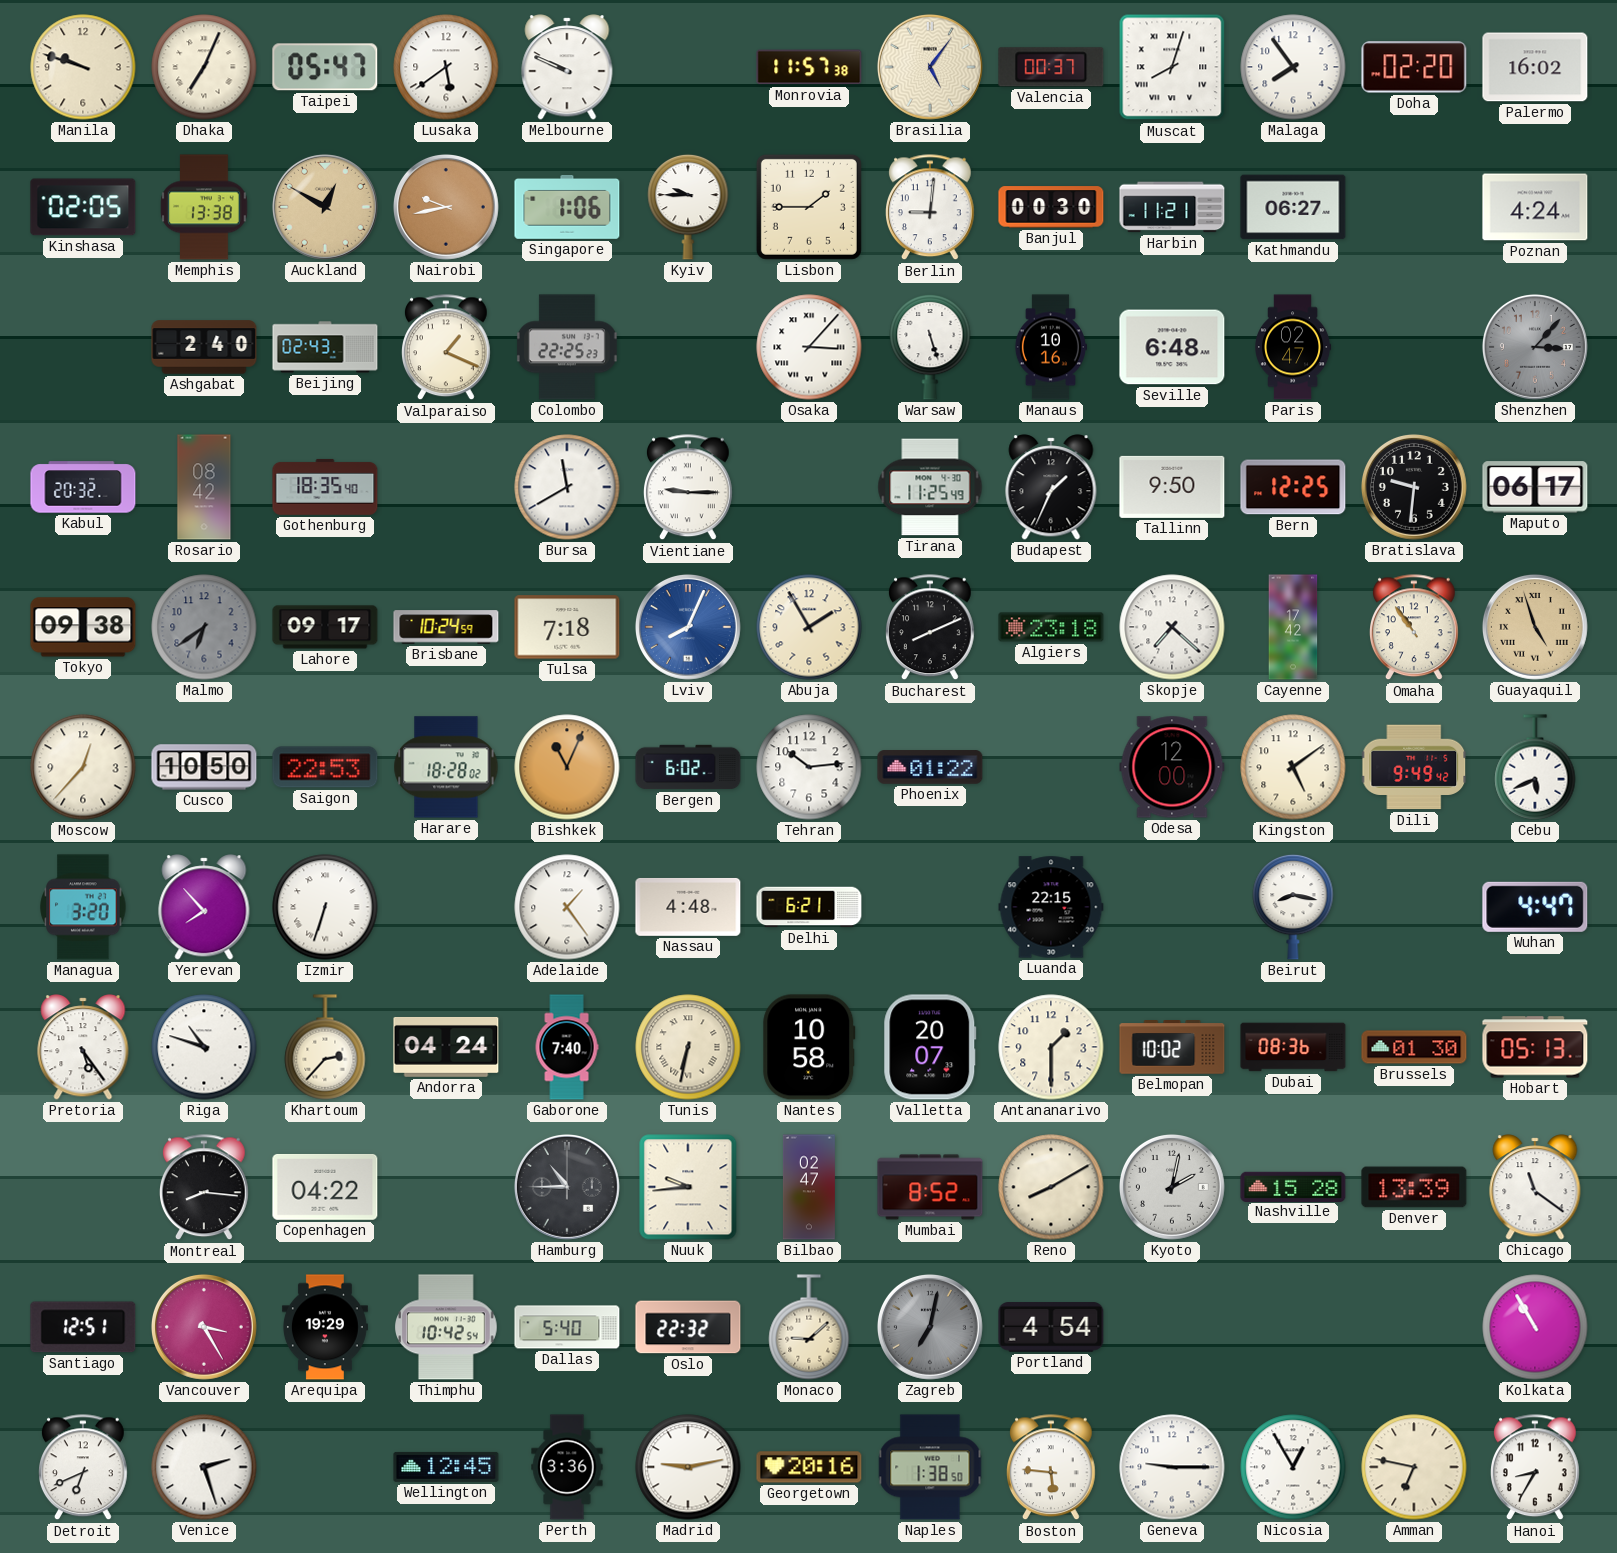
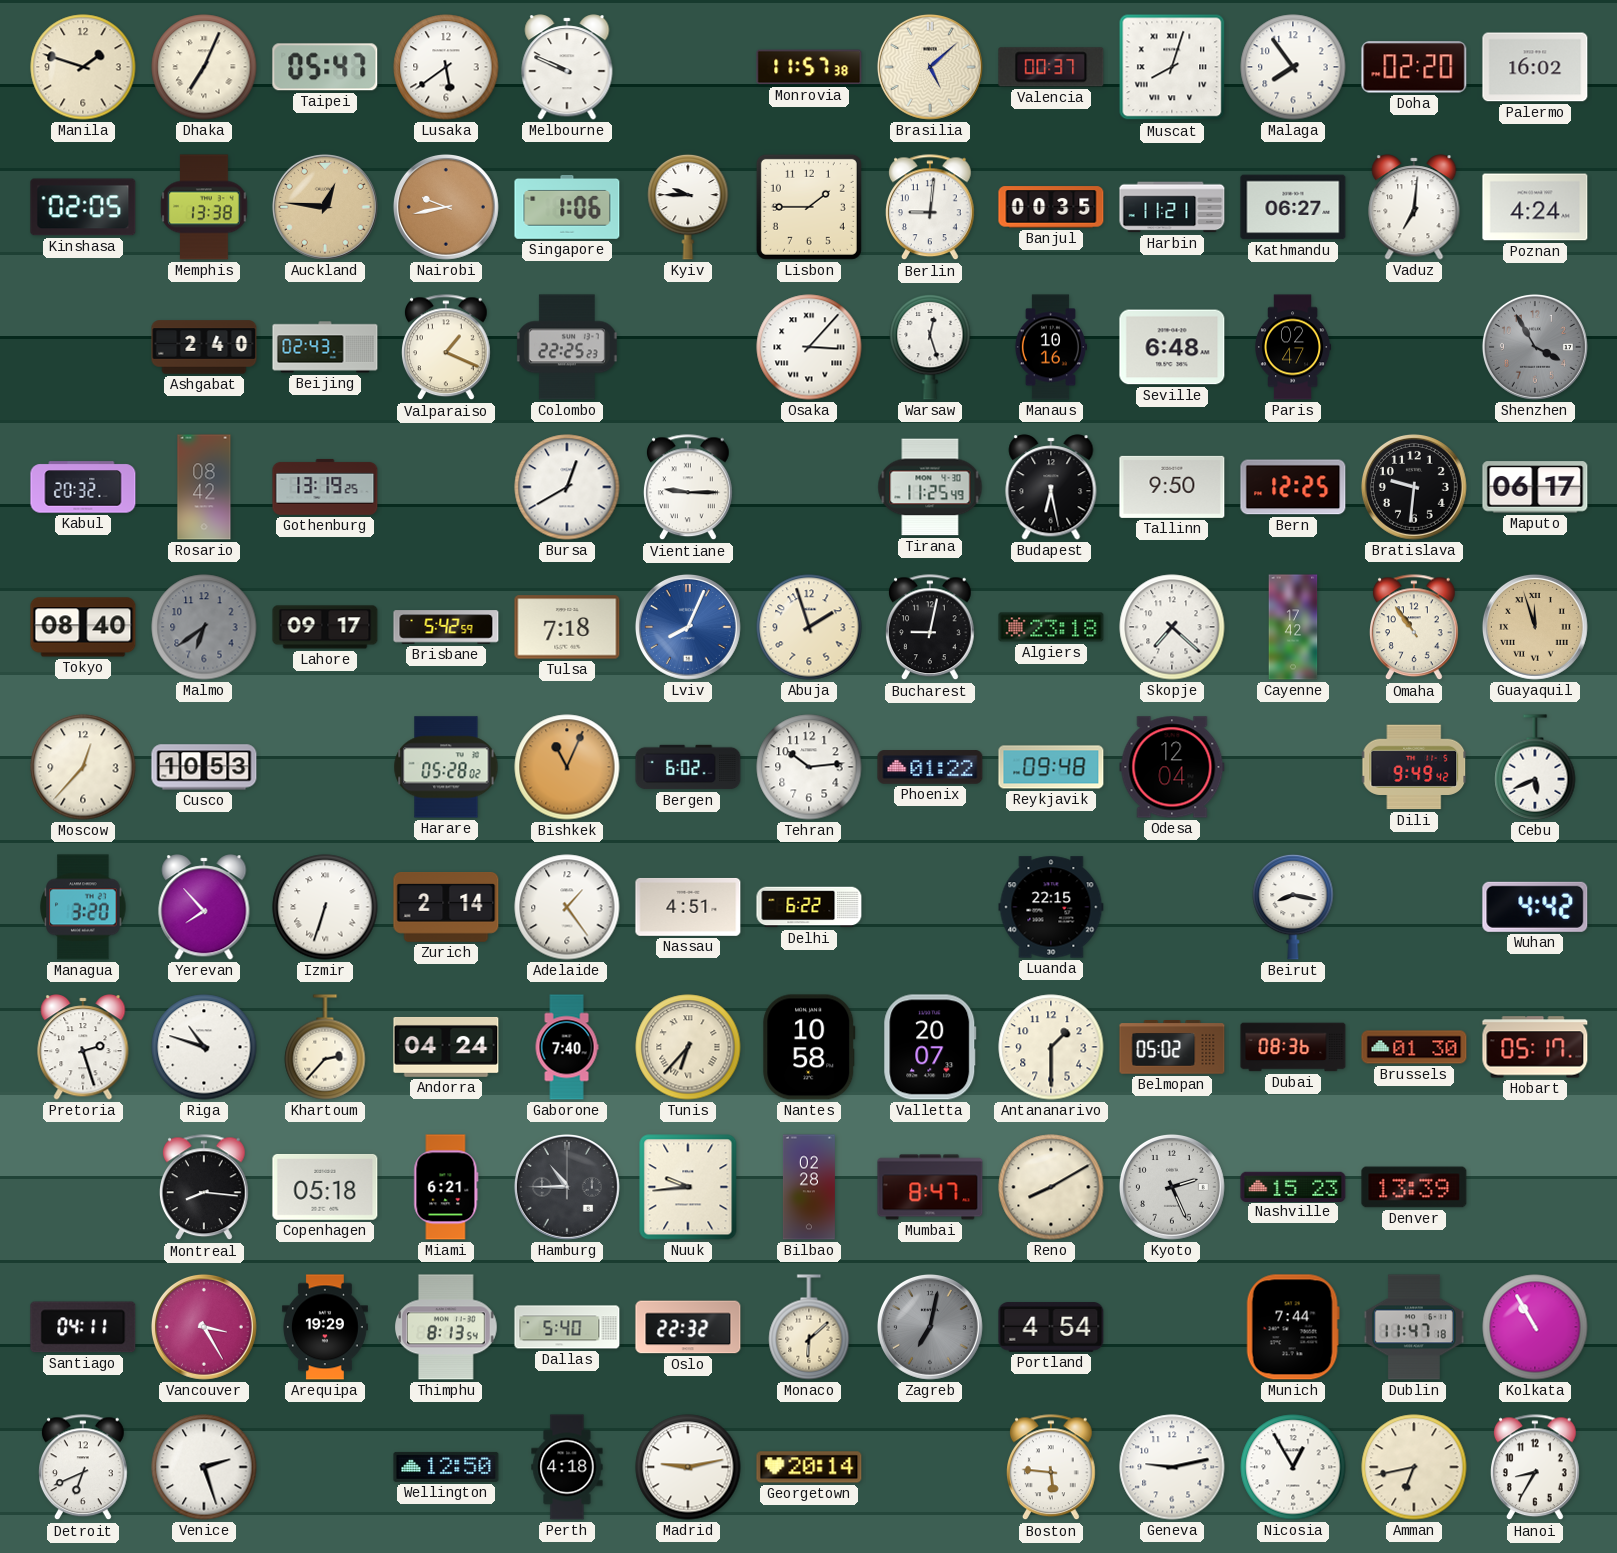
Manila: 9:48 -> 1:48 (83, 67)
Brasilia: 5:06 -> 5:08 (930, 67)
Auckland: 12:50 -> 12:46 (325, 207)
Banjul: 00:30 -> 00:35 (1051, 207)
Vaduz: none -> 7:01 (1414, 207)
Warsaw: 5:27 -> 12:27 (930, 347)
Shenzhen: 3:07 -> 3:55 (1535, 347)
Gothenburg: 18:35 -> 13:19 (325, 487)
Bursa: 11:40 -> 12:40 (567, 487)
Budapest: 1:34 -> 6:28 (1051, 487)
Tokyo: 09:38 -> 08:40 (83, 627)
Brisbane: 10:24 -> 5:42 (446, 627)
Abuja: 1:55 -> 1:57 (809, 627)
Bucharest: 8:11 -> 9:02 (931, 628)
Guayaquil: 4:57 -> 11:57 (1535, 627)
Cusco: 10:50 -> 10:53 (204, 767)
Saigon: 22:53 -> none (325, 767)
Harare: 18:28 -> 05:28 (446, 767)
Reykjavik: none -> 09:48 (1051, 767)
Odesa: 12:00 -> 12:04 (1172, 767)
Kingston: 5:09 -> none (1293, 767)
Zurich: none -> 2:14 (446, 908)
Nassau: 4:48 -> 4:51 (688, 907)
Delhi: 6:21 -> 6:22 (809, 907)
Wuhan: 4:47 -> 4:42 (1535, 907)
Pretoria: 5:24 -> 2:27 (83, 1047)
Tunis: 6:32 -> 6:37 (688, 1047)
Belmopan: 10:02 -> 05:02 (1172, 1047)
Hobart: 05:13 -> 05:17 (1535, 1047)
Copenhagen: 04:22 -> 05:18 (325, 1187)
Miami: none -> 6:21 (446, 1187)
Bilbao: 02:47 -> 02:28 (809, 1187)
Mumbai: 8:52 -> 8:47 (930, 1187)
Kyoto: 2:02 -> 2:26 (1172, 1187)
Nashville: 15:28 -> 15:23 (1293, 1186)
Chicago: 11:21 -> none (1535, 1187)
Santiago: 12:51 -> 04:11 (83, 1327)
Thimphu: 10:42 -> 8:13 (447, 1327)
Monaco: 9:08 -> 6:08 (809, 1327)
Munich: none -> 7:44 (1293, 1327)
Dublin: none -> 11:47 (1414, 1327)
Wellington: 12:45 -> 12:50 (446, 1467)
Perth: 3:36 -> 4:18 (567, 1467)
Georgetown: 20:16 -> 20:14 (809, 1467)
Naples: 1:38 -> none (930, 1467)
Geneva: 9:15 -> 9:13 (1172, 1467)
Amman: 6:47 -> 6:43 (1414, 1467)
